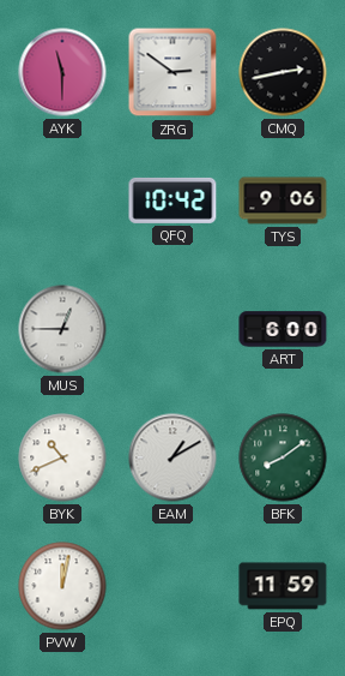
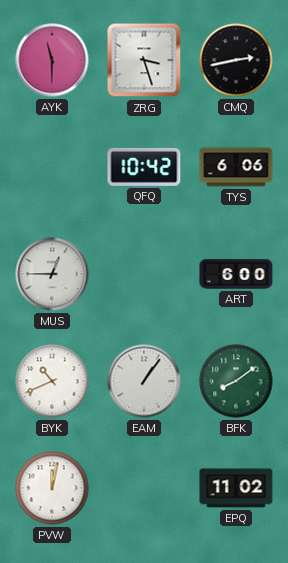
ZRG: 2:51 -> 3:27 (144, 60)
TYS: 9:06 -> 6:06 (236, 167)
EAM: 1:10 -> 1:06 (144, 381)
EPQ: 11:59 -> 11:02 (236, 488)
